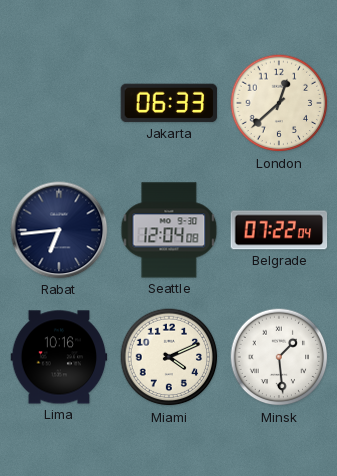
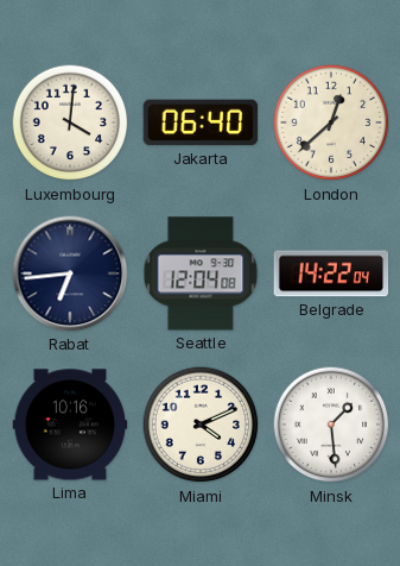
Luxembourg: none -> 4:01 (70, 122)
Jakarta: 06:33 -> 06:40 (201, 122)
Belgrade: 07:22 -> 14:22 (331, 273)
